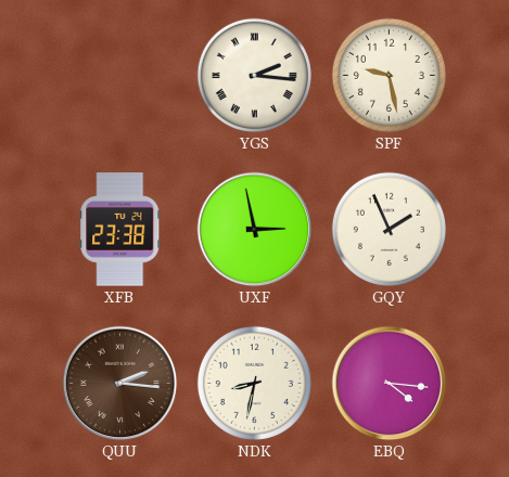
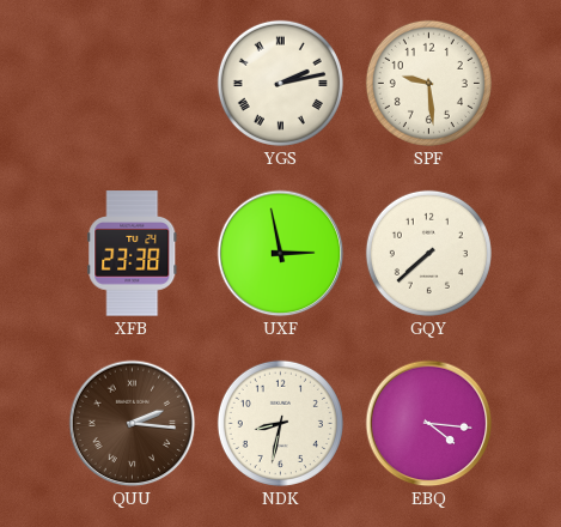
YGS: 2:16 -> 2:13 (280, 83)
SPF: 9:28 -> 9:29 (428, 83)
GQY: 1:56 -> 7:38 (428, 253)
